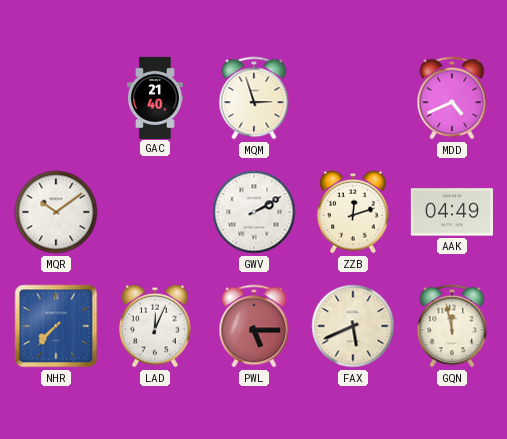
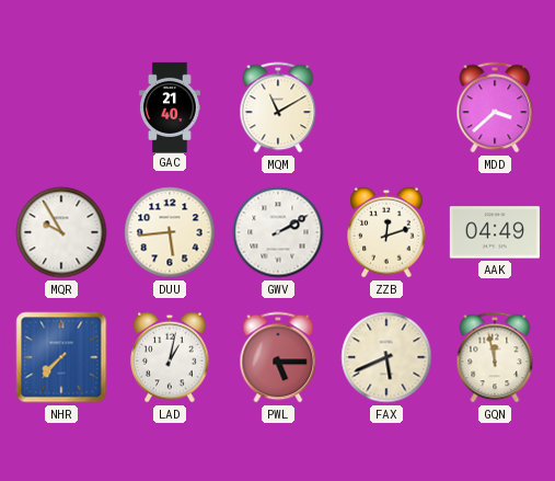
MQM: 2:57 -> 11:10 (278, 107)
MDD: 4:41 -> 3:38 (495, 107)
MQR: 10:09 -> 9:55 (61, 232)
DUU: none -> 5:44 (170, 232)
LAD: 12:04 -> 1:02 (170, 357)
